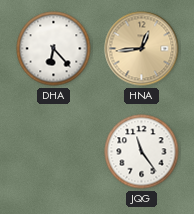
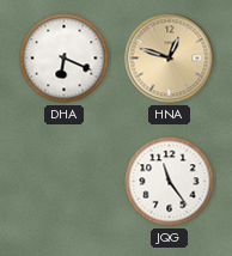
DHA: 6:23 -> 6:19 (65, 59)
HNA: 12:44 -> 12:48 (170, 59)
